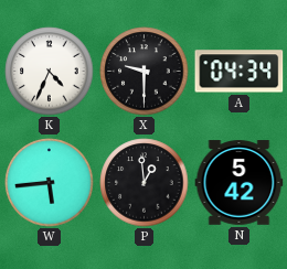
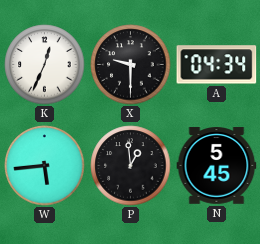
K: 4:34 -> 12:34 (45, 65)
N: 5:42 -> 5:45 (217, 166)
